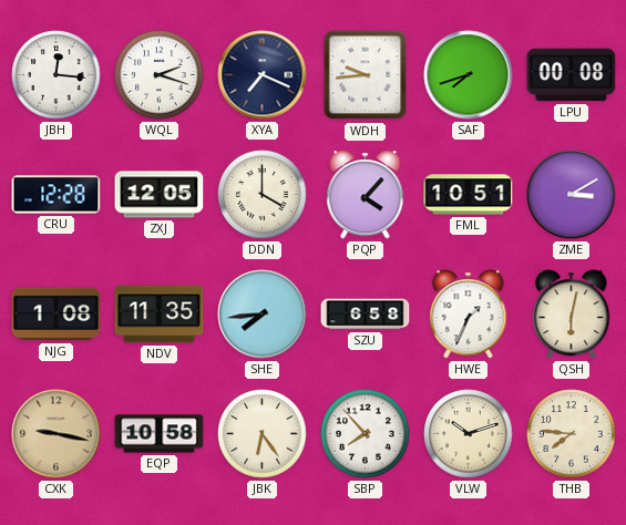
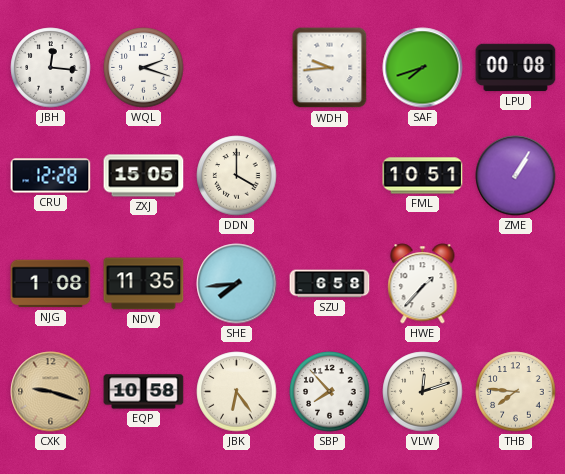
XYA: 7:19 -> none (263, 75)
ZXJ: 12:05 -> 15:05 (144, 176)
PQP: 4:07 -> none (366, 195)
ZME: 3:10 -> 1:05 (516, 176)
HWE: 1:34 -> 1:37 (423, 284)
QSH: 6:02 -> none (572, 315)
CXK: 9:17 -> 9:18 (51, 392)
VLW: 10:12 -> 12:12 (423, 392)
